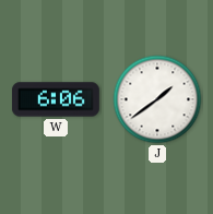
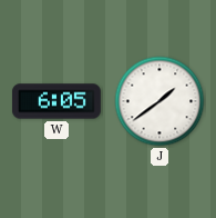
W: 6:06 -> 6:05 (56, 101)
